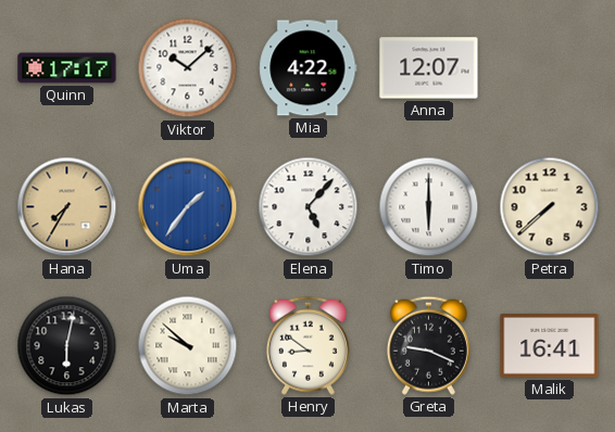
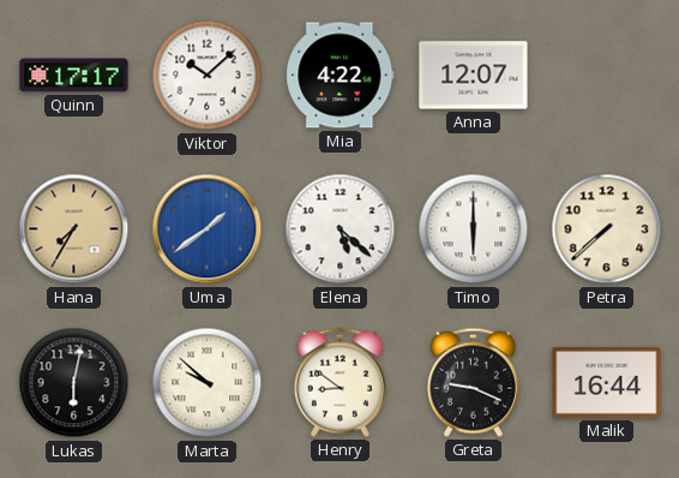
Uma: 1:36 -> 1:39 (208, 229)
Elena: 5:07 -> 5:22 (341, 229)
Malik: 16:41 -> 16:44 (607, 383)
